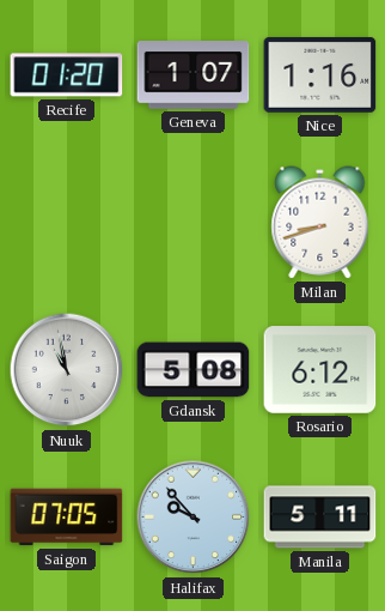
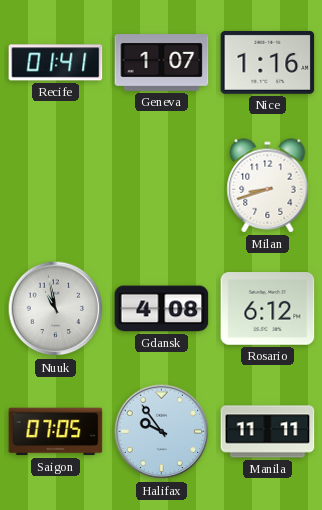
Recife: 01:20 -> 01:41 (56, 63)
Gdansk: 5:08 -> 4:08 (162, 309)
Halifax: 9:53 -> 9:54 (162, 432)
Manila: 5:11 -> 11:11 (268, 432)
